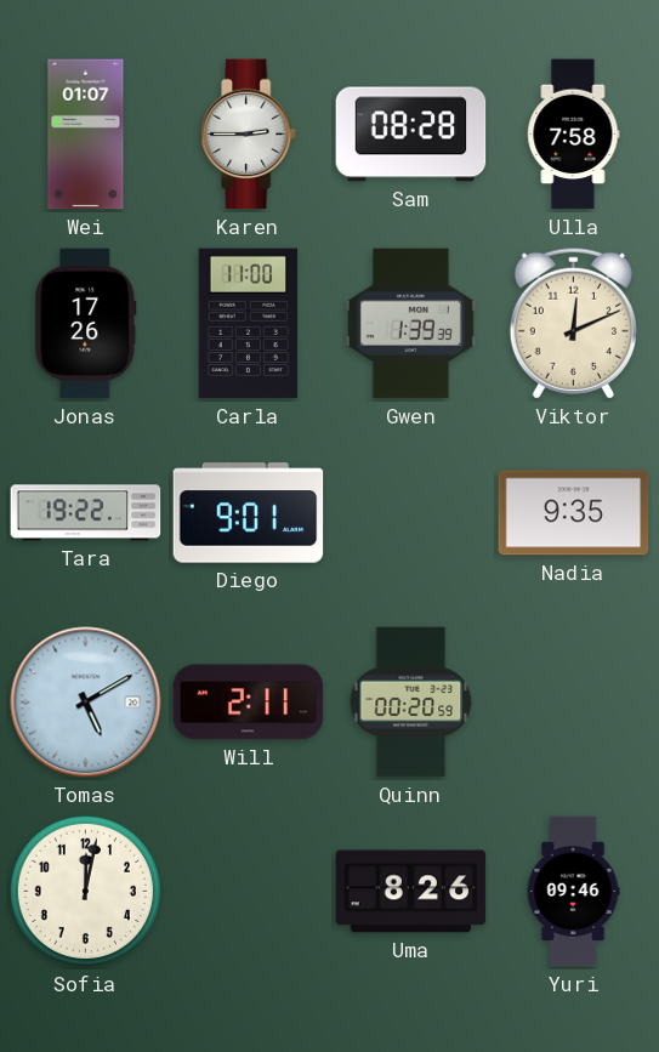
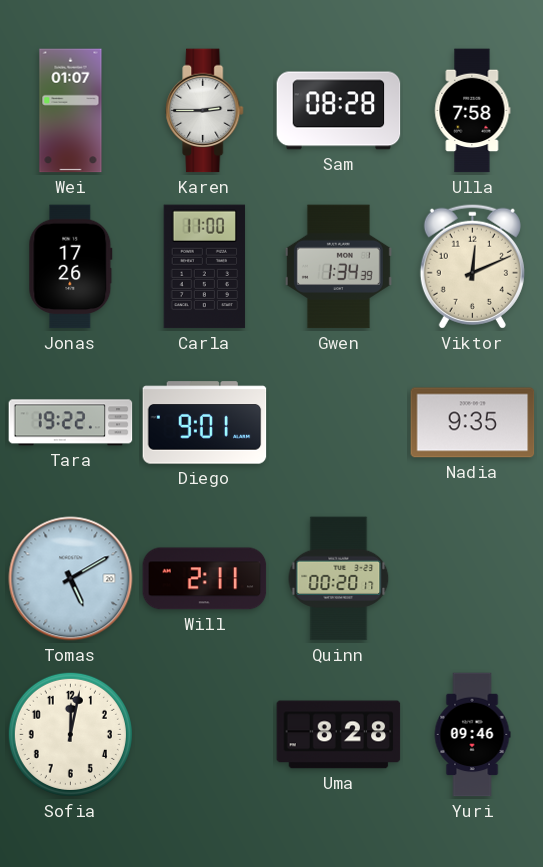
Gwen: 1:39 -> 1:34 (338, 267)
Quinn: 00:20:59 -> 00:20:17 (339, 579)
Uma: 8:26 -> 8:28 (339, 735)
